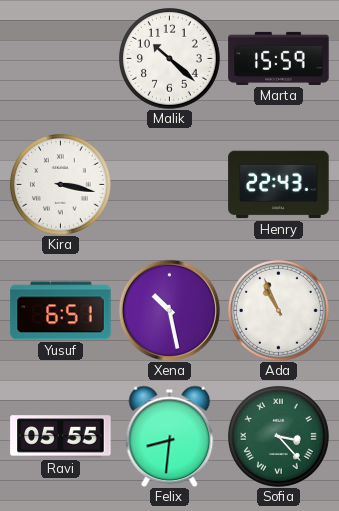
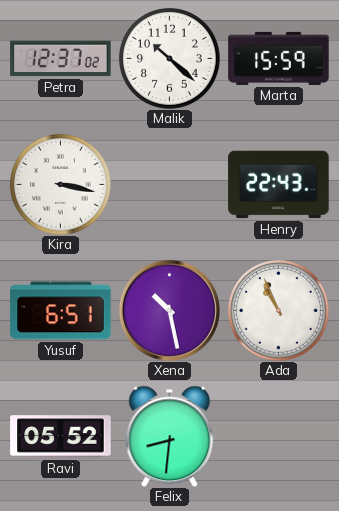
Petra: none -> 12:37 (61, 59)
Ravi: 05:55 -> 05:52 (61, 437)
Sofia: 3:23 -> none (278, 436)
